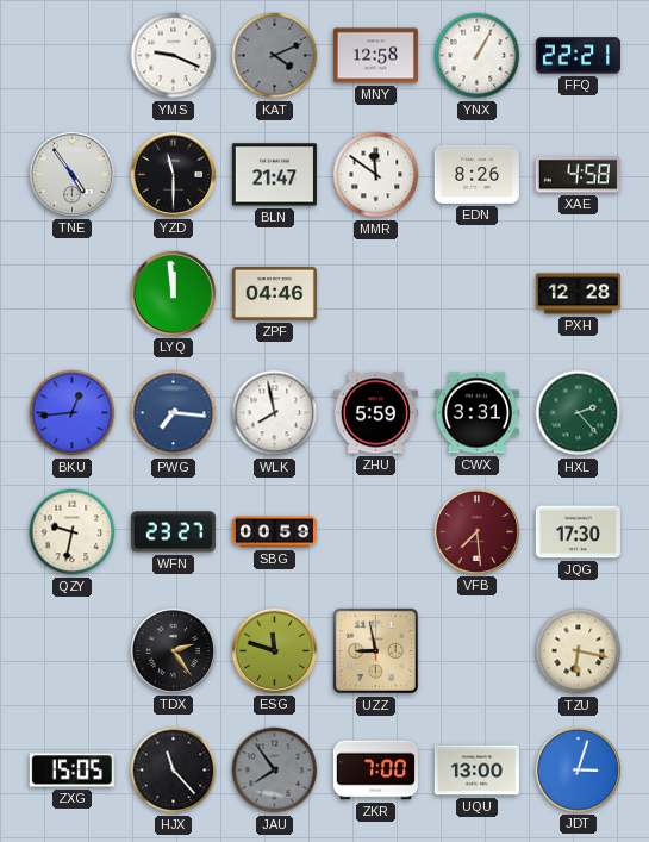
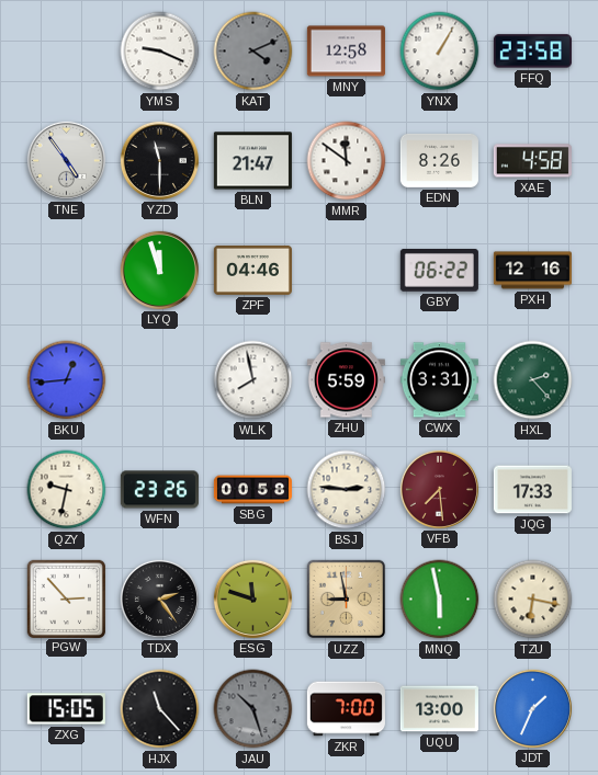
FFQ: 22:21 -> 23:58 (532, 52)
LYQ: 11:59 -> 11:57 (159, 270)
GBY: none -> 06:22 (439, 271)
PXH: 12:28 -> 12:16 (532, 271)
PWG: 7:16 -> none (174, 413)
WFN: 23:27 -> 23:26 (159, 490)
SBG: 00:59 -> 00:58 (252, 490)
BSJ: none -> 2:46 (347, 490)
JQG: 17:30 -> 17:33 (532, 490)
PGW: none -> 2:53 (66, 599)
MNQ: none -> 5:58 (440, 600)
JAU: 7:54 -> 10:27 (253, 709)
JDT: 3:03 -> 1:34 (532, 708)
